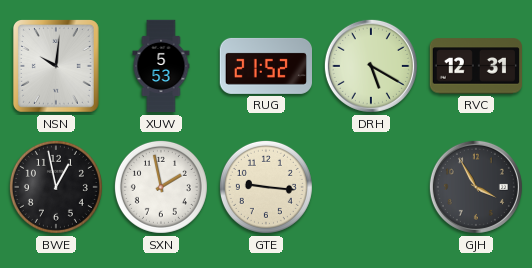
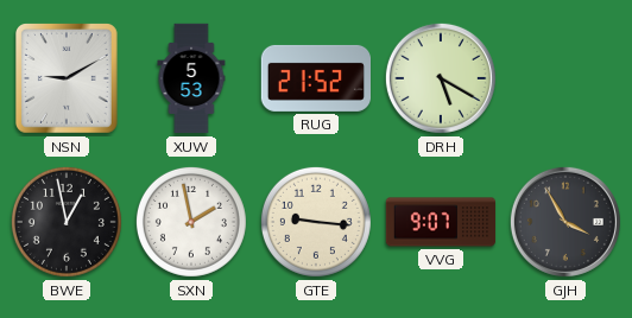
NSN: 10:01 -> 9:10 (68, 79)
RVC: 12:31 -> none (475, 66)
VVG: none -> 9:07 (441, 222)
